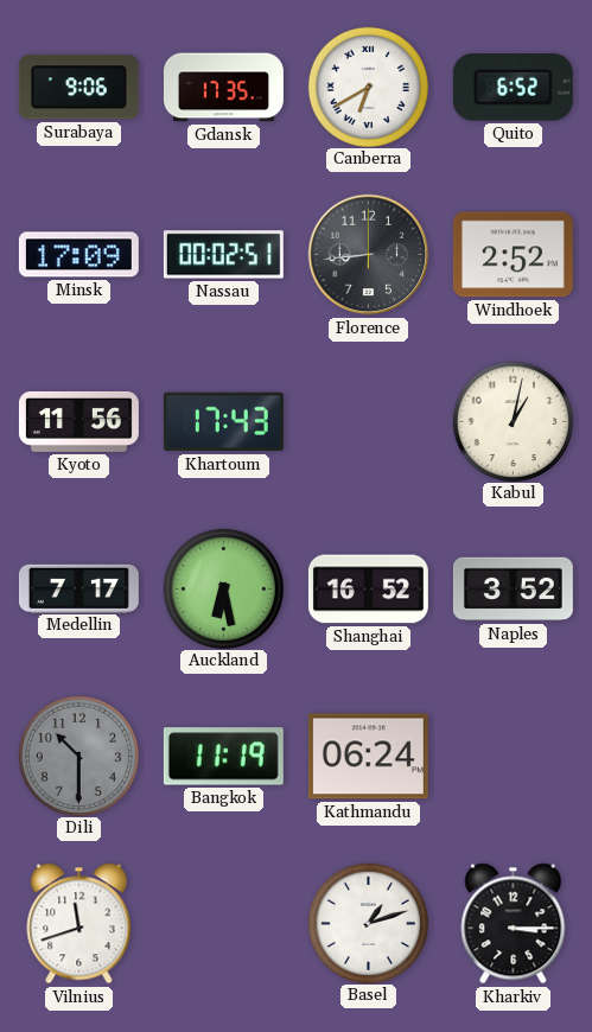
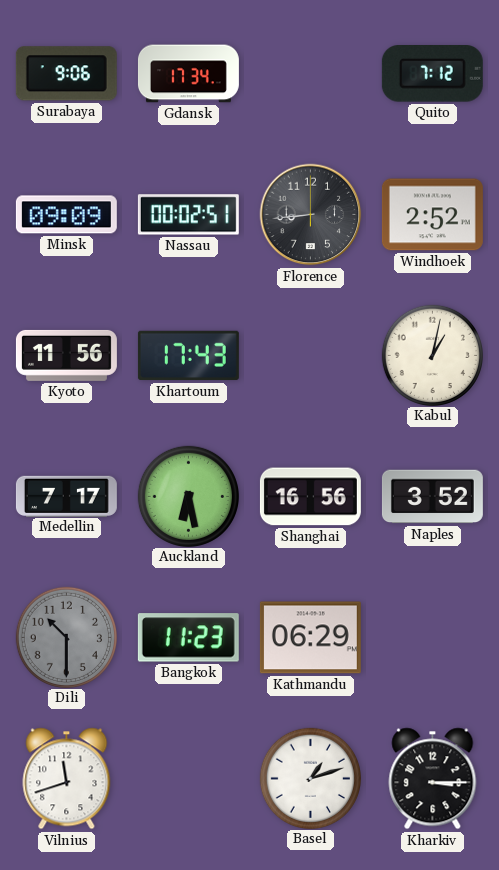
Gdansk: 17:35 -> 17:34 (188, 74)
Canberra: 6:40 -> none (368, 87)
Quito: 6:52 -> 7:12 (432, 74)
Minsk: 17:09 -> 09:09 (66, 215)
Shanghai: 16:52 -> 16:56 (310, 497)
Bangkok: 11:19 -> 11:23 (188, 638)
Kathmandu: 06:24 -> 06:29 (310, 638)
